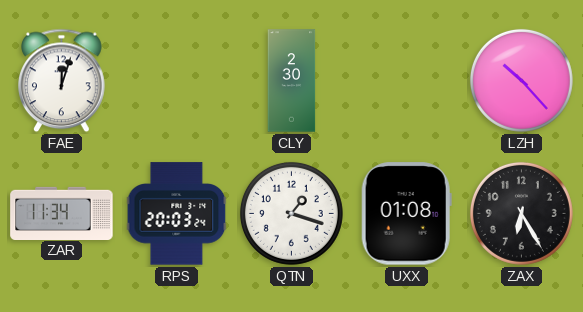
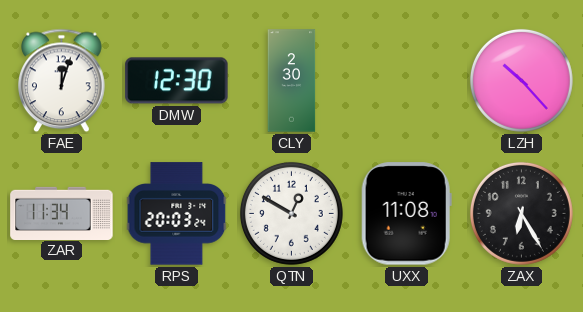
DMW: none -> 12:30 (177, 81)
QTN: 1:18 -> 12:50 (291, 213)
UXX: 01:08 -> 11:08 (406, 214)
